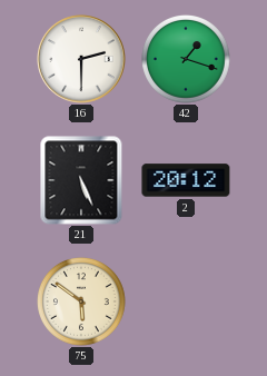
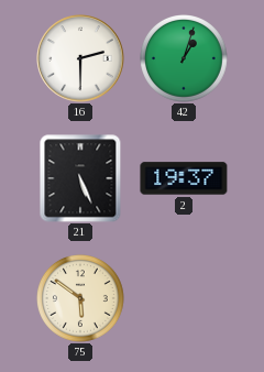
42: 1:18 -> 1:03 (185, 59)
2: 20:12 -> 19:37 (184, 178)
